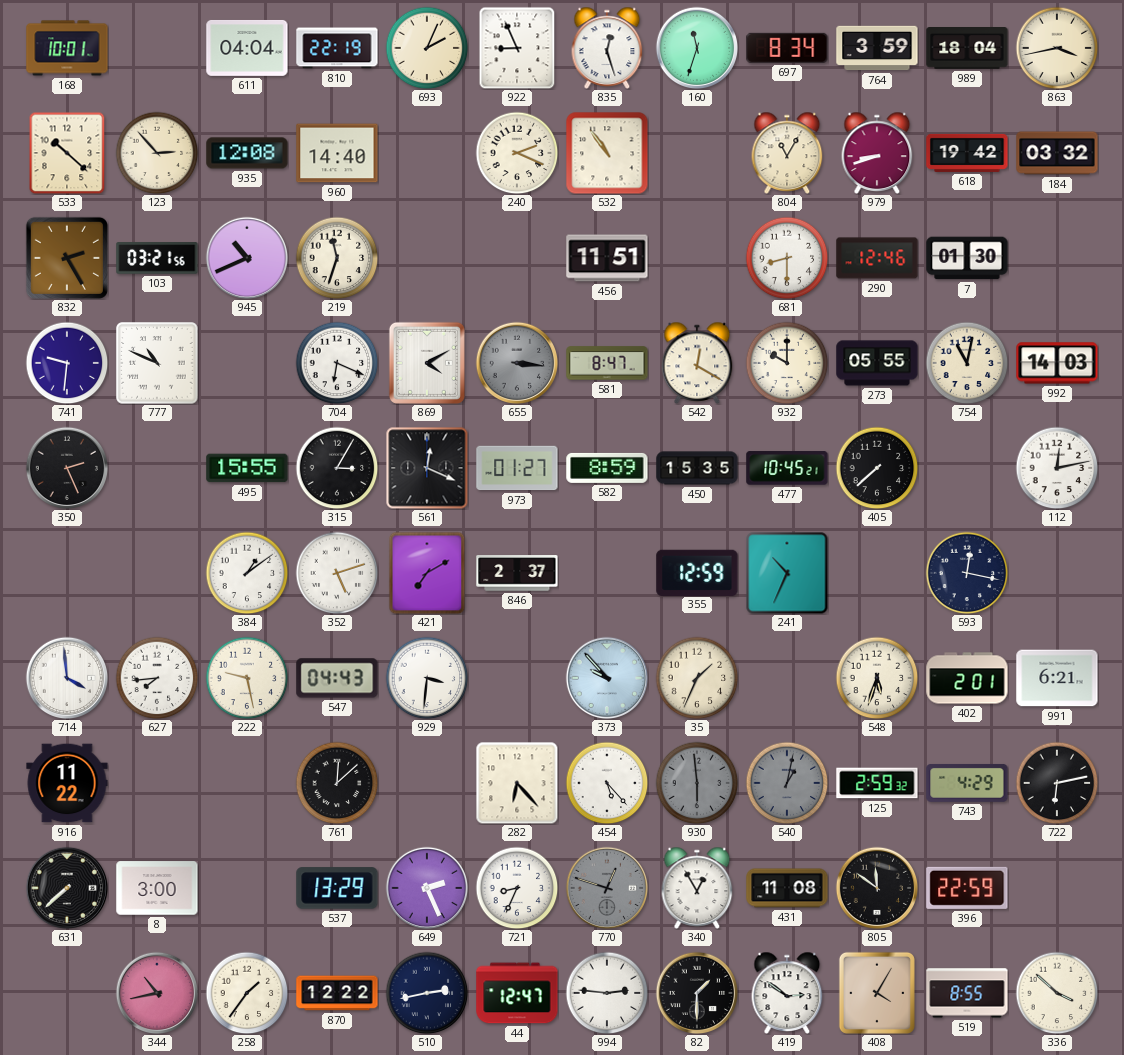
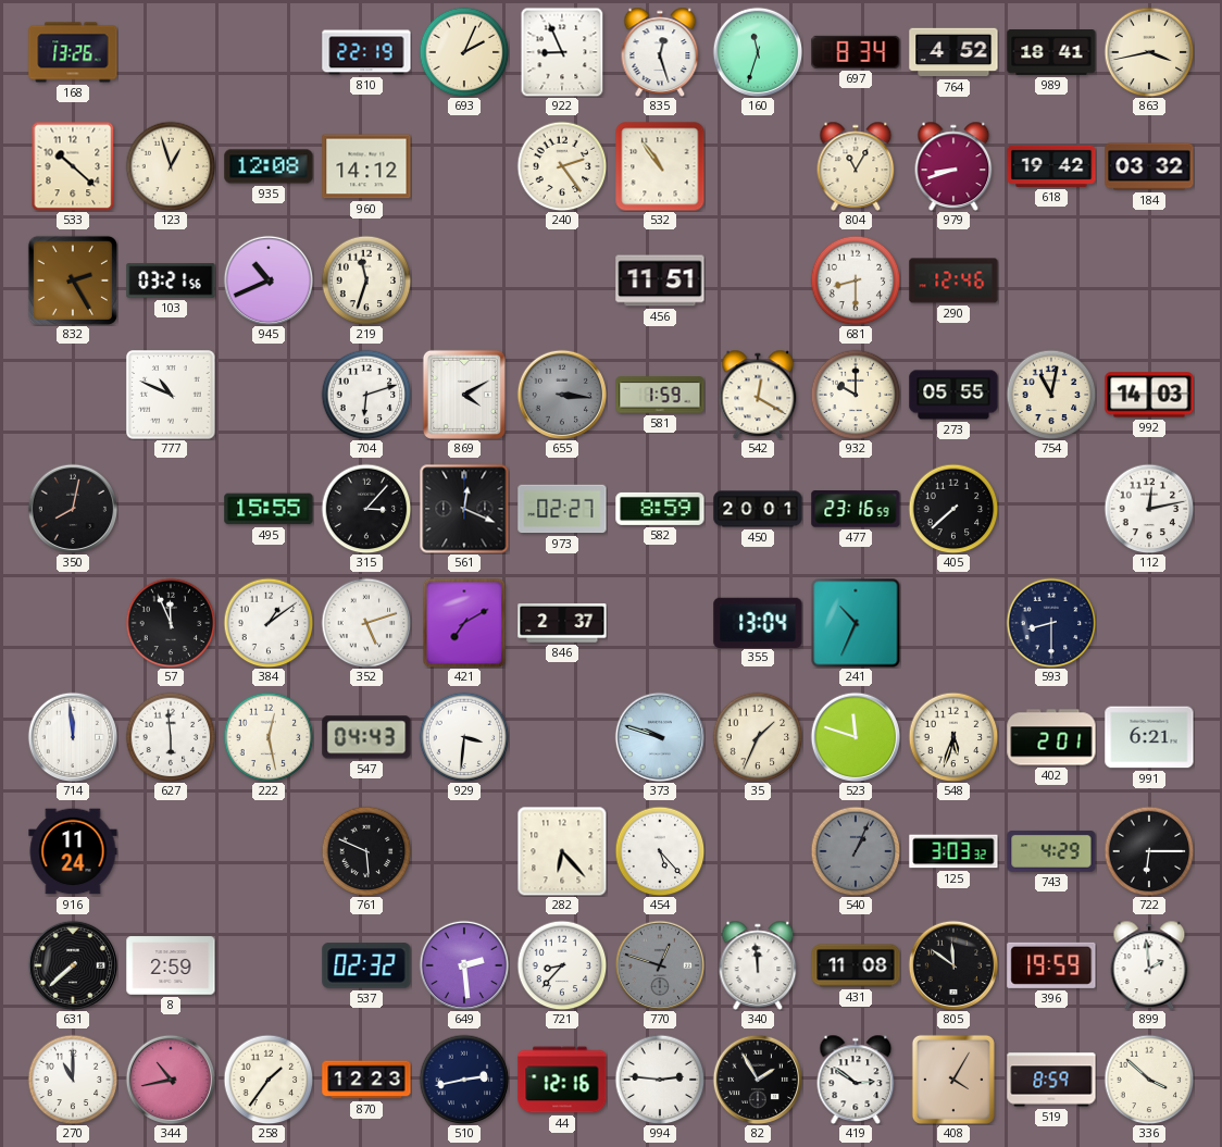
168: 10:01 -> 13:26 (73, 52)
611: 04:04 -> none (247, 48)
764: 3:59 -> 4:52 (953, 52)
989: 18:04 -> 18:41 (1051, 53)
123: 2:53 -> 12:57 (171, 166)
960: 14:40 -> 14:12 (366, 166)
240: 2:19 -> 2:24 (562, 166)
7: 01:30 -> none (967, 258)
741: 9:31 -> none (67, 363)
704: 6:19 -> 6:12 (366, 395)
581: 8:47 -> 1:59 (660, 395)
350: 2:26 -> 8:02 (73, 509)
315: 3:05 -> 3:07 (366, 509)
973: 01:27 -> 02:27 (562, 509)
450: 15:35 -> 20:01 (758, 509)
477: 10:45 -> 23:16 (856, 509)
57: none -> 11:56 (171, 623)
355: 12:59 -> 13:04 (758, 622)
593: 12:17 -> 8:30 (1051, 623)
714: 3:59 -> 11:59 (73, 737)
627: 7:44 -> 5:59 (171, 737)
222: 9:28 -> 12:28 (269, 737)
373: 9:53 -> 9:48 (660, 737)
523: none -> 11:48 (856, 737)
916: 11:22 -> 11:24 (73, 851)
761: 12:08 -> 5:49 (366, 851)
930: 5:59 -> none (697, 783)
540: 1:02 -> 1:04 (856, 851)
125: 2:59 -> 3:03 (953, 851)
722: 6:13 -> 6:15 (1149, 851)
8: 3:00 -> 2:59 (171, 965)
537: 13:29 -> 02:32 (366, 965)
649: 2:26 -> 2:29 (464, 965)
721: 8:34 -> 8:37 (562, 965)
340: 12:55 -> 11:59 (758, 965)
396: 22:59 -> 19:59 (1051, 965)
899: none -> 1:59 (1149, 965)
270: none -> 11:00 (73, 1080)
870: 12:22 -> 12:23 (366, 1080)
44: 12:47 -> 12:16 (562, 1080)
82: 1:30 -> 1:55 (758, 1080)
519: 8:55 -> 8:59 (1051, 1080)
